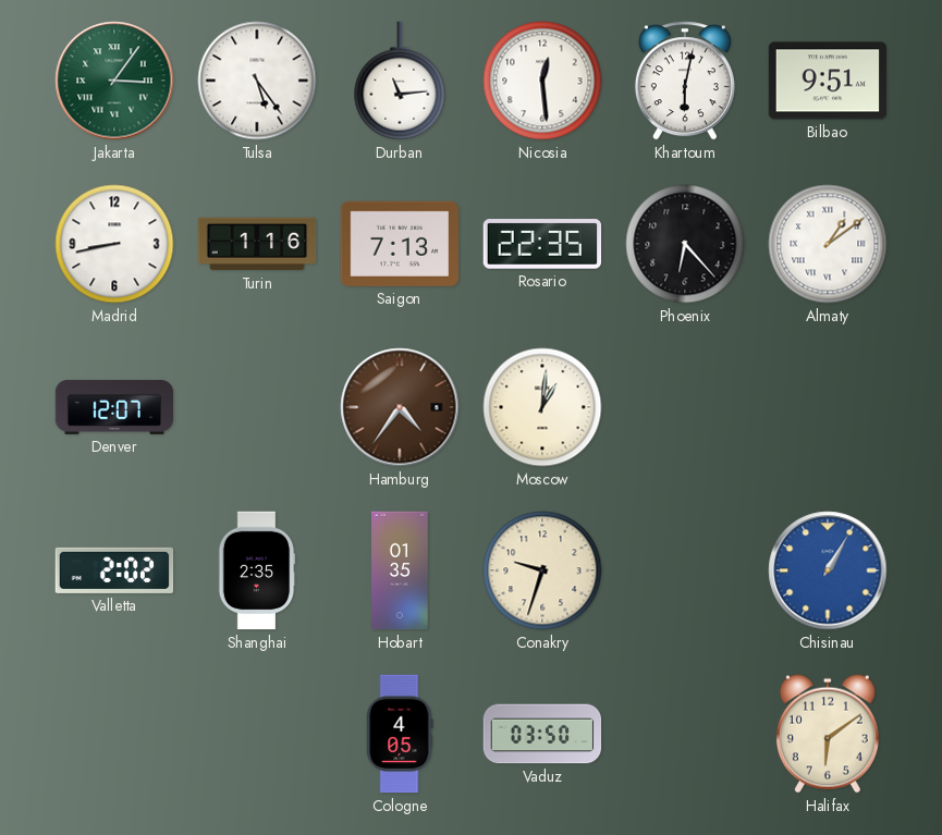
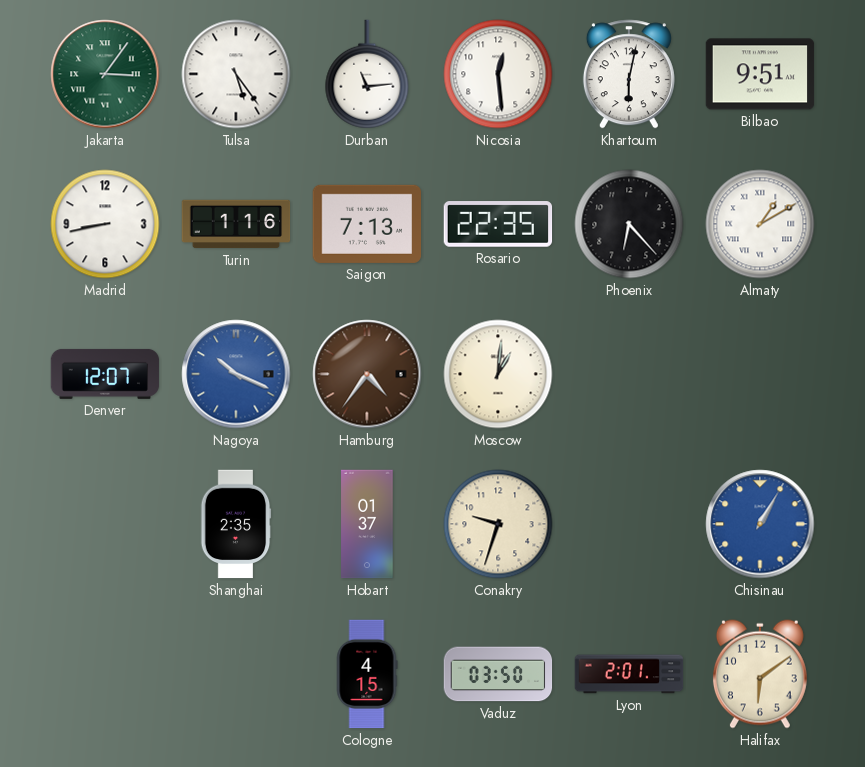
Almaty: 1:09 -> 1:10 (760, 224)
Nagoya: none -> 10:19 (236, 374)
Valletta: 2:02 -> none (114, 570)
Hobart: 01:35 -> 01:37 (367, 524)
Cologne: 4:05 -> 4:15 (367, 674)
Lyon: none -> 2:01 (629, 674)
